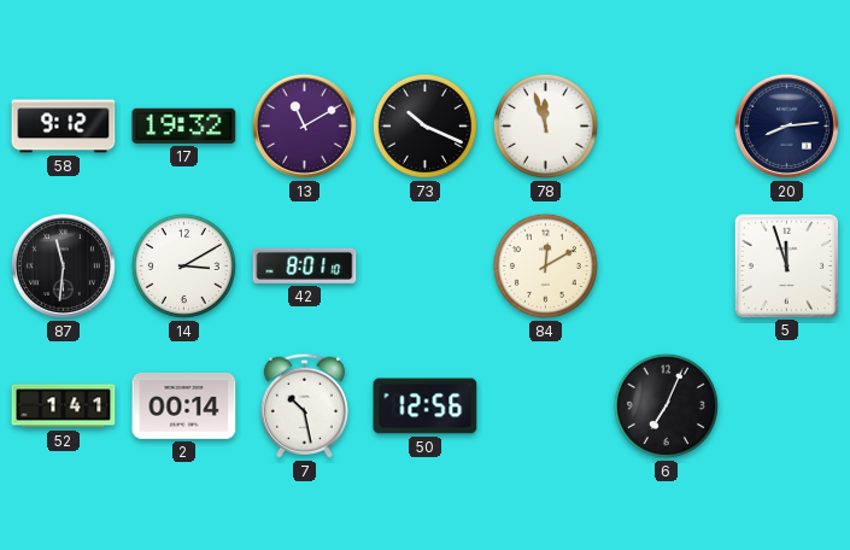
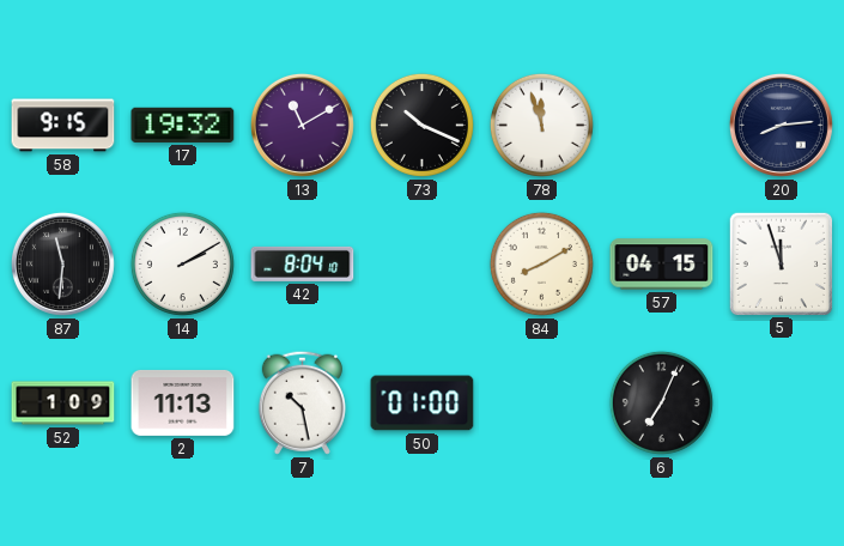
58: 9:12 -> 9:15 (63, 126)
14: 3:10 -> 2:10 (182, 263)
42: 8:01 -> 8:04 (303, 263)
84: 12:10 -> 8:10 (541, 263)
57: none -> 04:15 (662, 265)
52: 1:41 -> 1:09 (63, 404)
2: 00:14 -> 11:13 (183, 402)
50: 12:56 -> 01:00 (423, 404)
